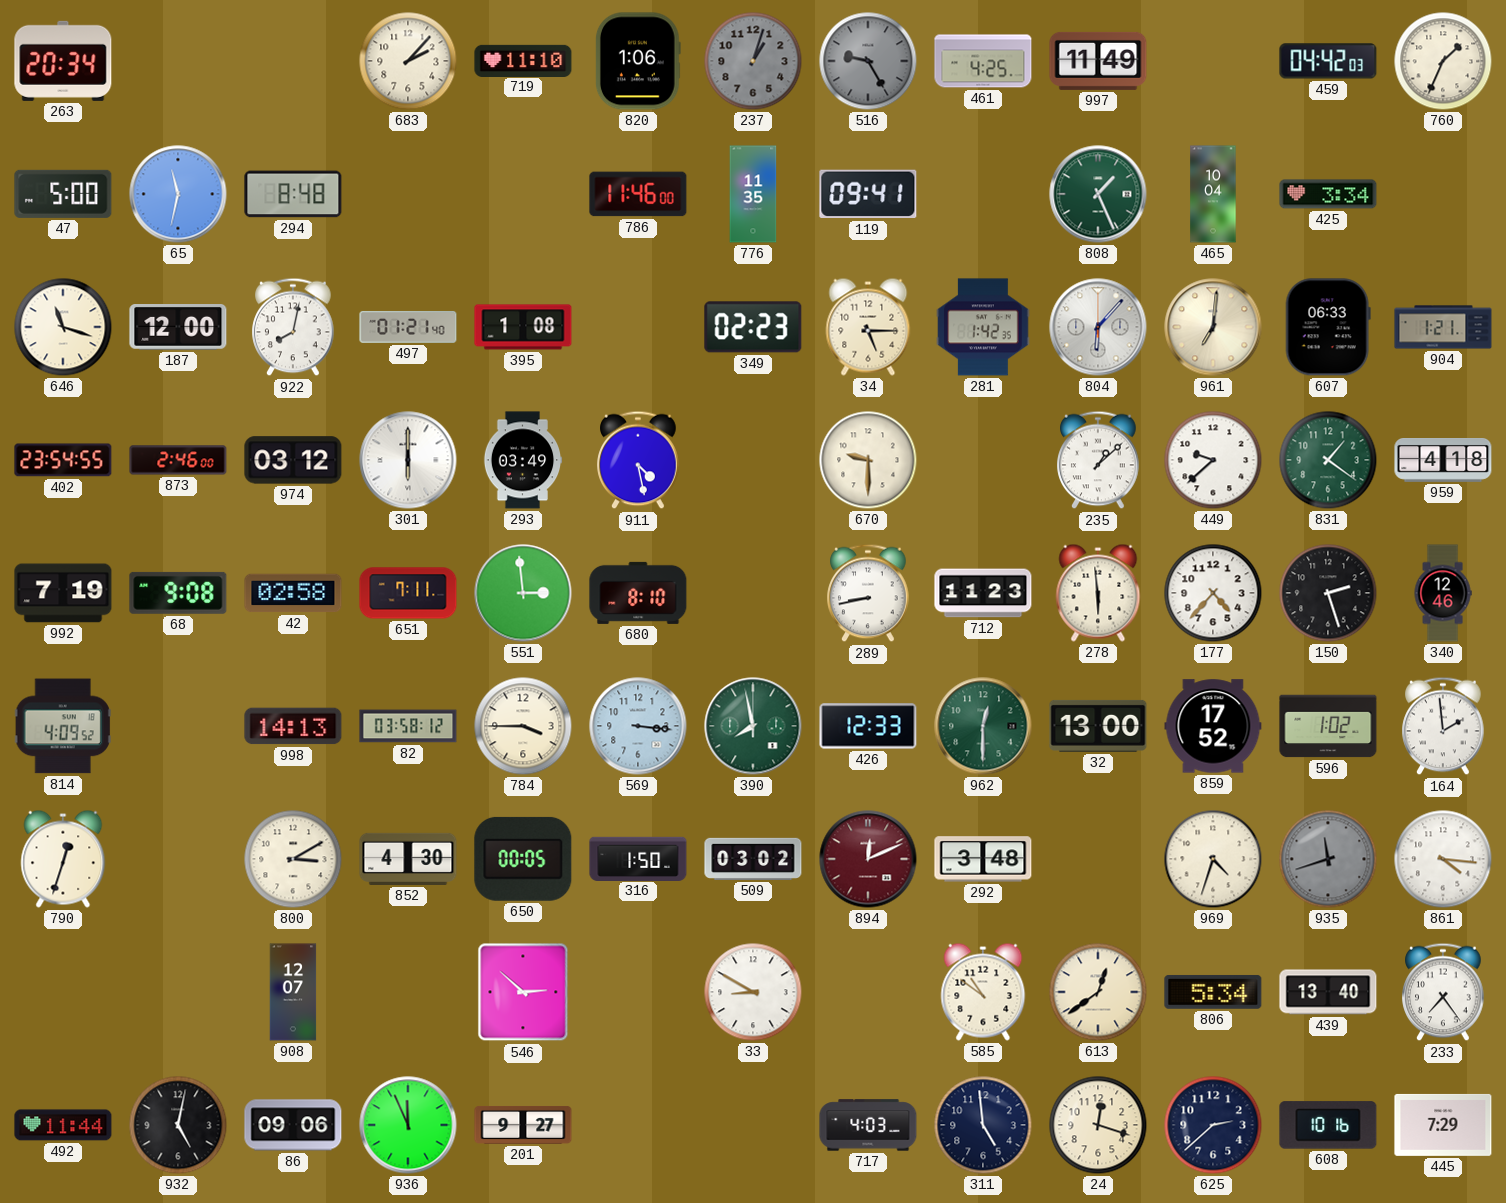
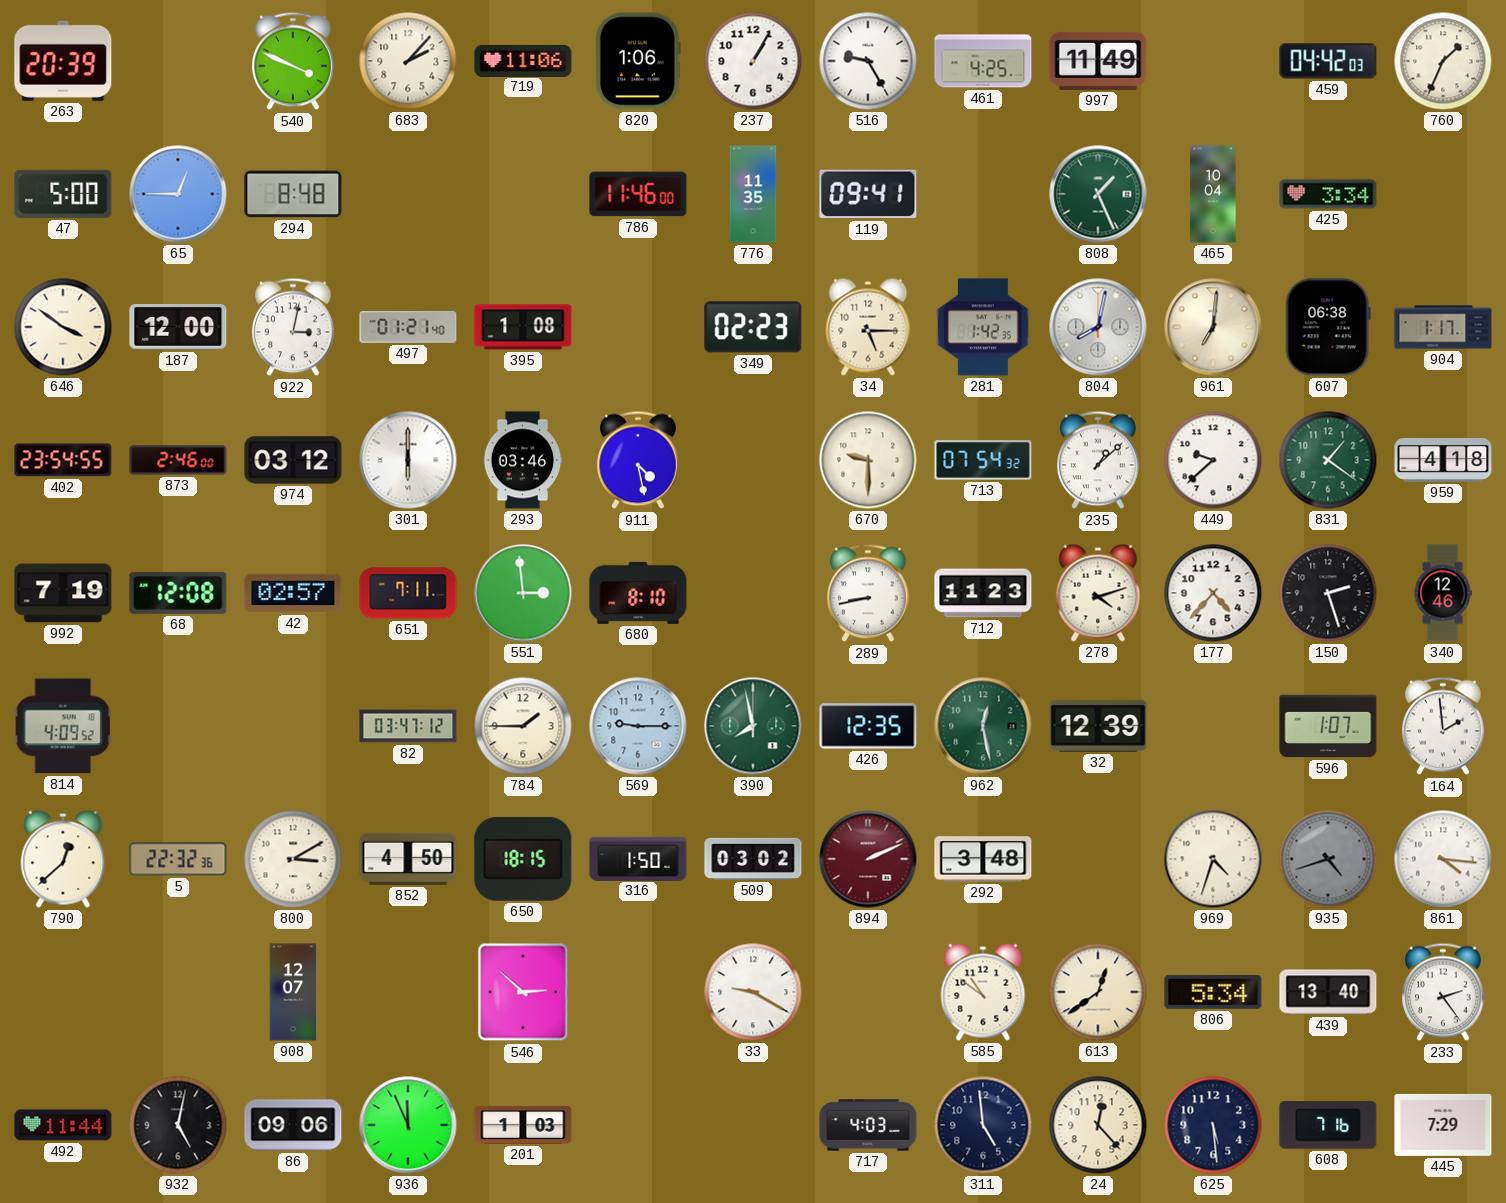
263: 20:34 -> 20:39 (63, 61)
540: none -> 3:49 (293, 61)
719: 11:10 -> 11:06 (523, 60)
237: 1:03 -> 1:05 (753, 61)
237 dial: grey -> white (753, 61)
516 dial: grey -> white (868, 61)
65: 11:32 -> 12:45 (178, 194)
646: 11:18 -> 3:51 (63, 327)
922: 8:02 -> 3:02 (293, 327)
804: 6:07 -> 8:02 (1098, 327)
607: 06:33 -> 06:38 (1328, 327)
904: 1:21 -> 1:17 (1443, 327)
293: 03:49 -> 03:46 (523, 460)
713: none -> 07:54 (983, 460)
68: 9:08 -> 12:08 (178, 593)
42: 02:58 -> 02:57 (293, 593)
278: 5:59 -> 4:12 (1098, 593)
998: 14:13 -> none (293, 726)
82: 03:58 -> 03:47 (408, 726)
784: 3:45 -> 1:45 (523, 726)
569: 3:16 -> 9:15 (638, 726)
426: 12:33 -> 12:35 (868, 726)
962: 12:30 -> 12:28 (983, 726)
32: 13:00 -> 12:39 (1098, 726)
859: 17:52 -> none (1213, 726)
596: 1:02 -> 1:07 (1328, 726)
790: 12:33 -> 12:38 (63, 859)
5: none -> 22:32 (178, 859)
852: 4:30 -> 4:50 (408, 859)
650: 00:05 -> 18:15 (523, 859)
894: 12:11 -> 2:11 (868, 859)
935: 11:42 -> 4:42 (1328, 859)
33: 8:50 -> 9:20 (753, 992)
233: 7:24 -> 2:24 (1443, 992)
201: 9:27 -> 1:03 (523, 1125)
24: 12:18 -> 12:23 (1098, 1125)
625: 2:38 -> 5:29 (1213, 1125)
608: 10:16 -> 7:16 (1328, 1125)
